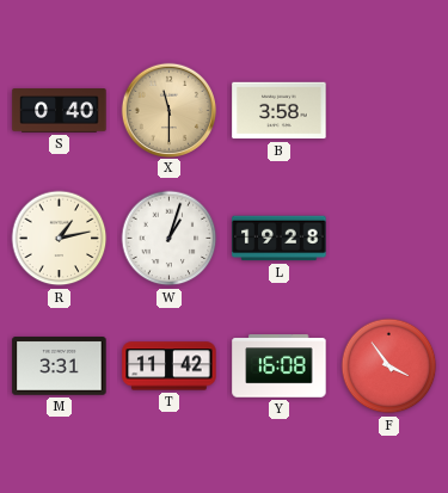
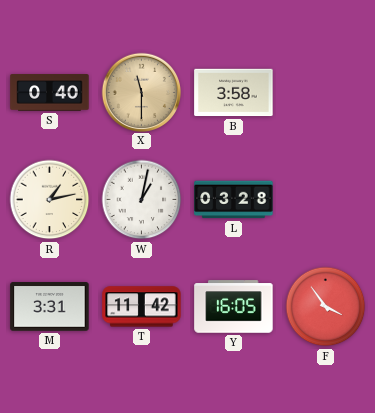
W: 1:03 -> 1:02 (142, 200)
L: 19:28 -> 03:28 (234, 200)
Y: 16:08 -> 16:05 (234, 307)
